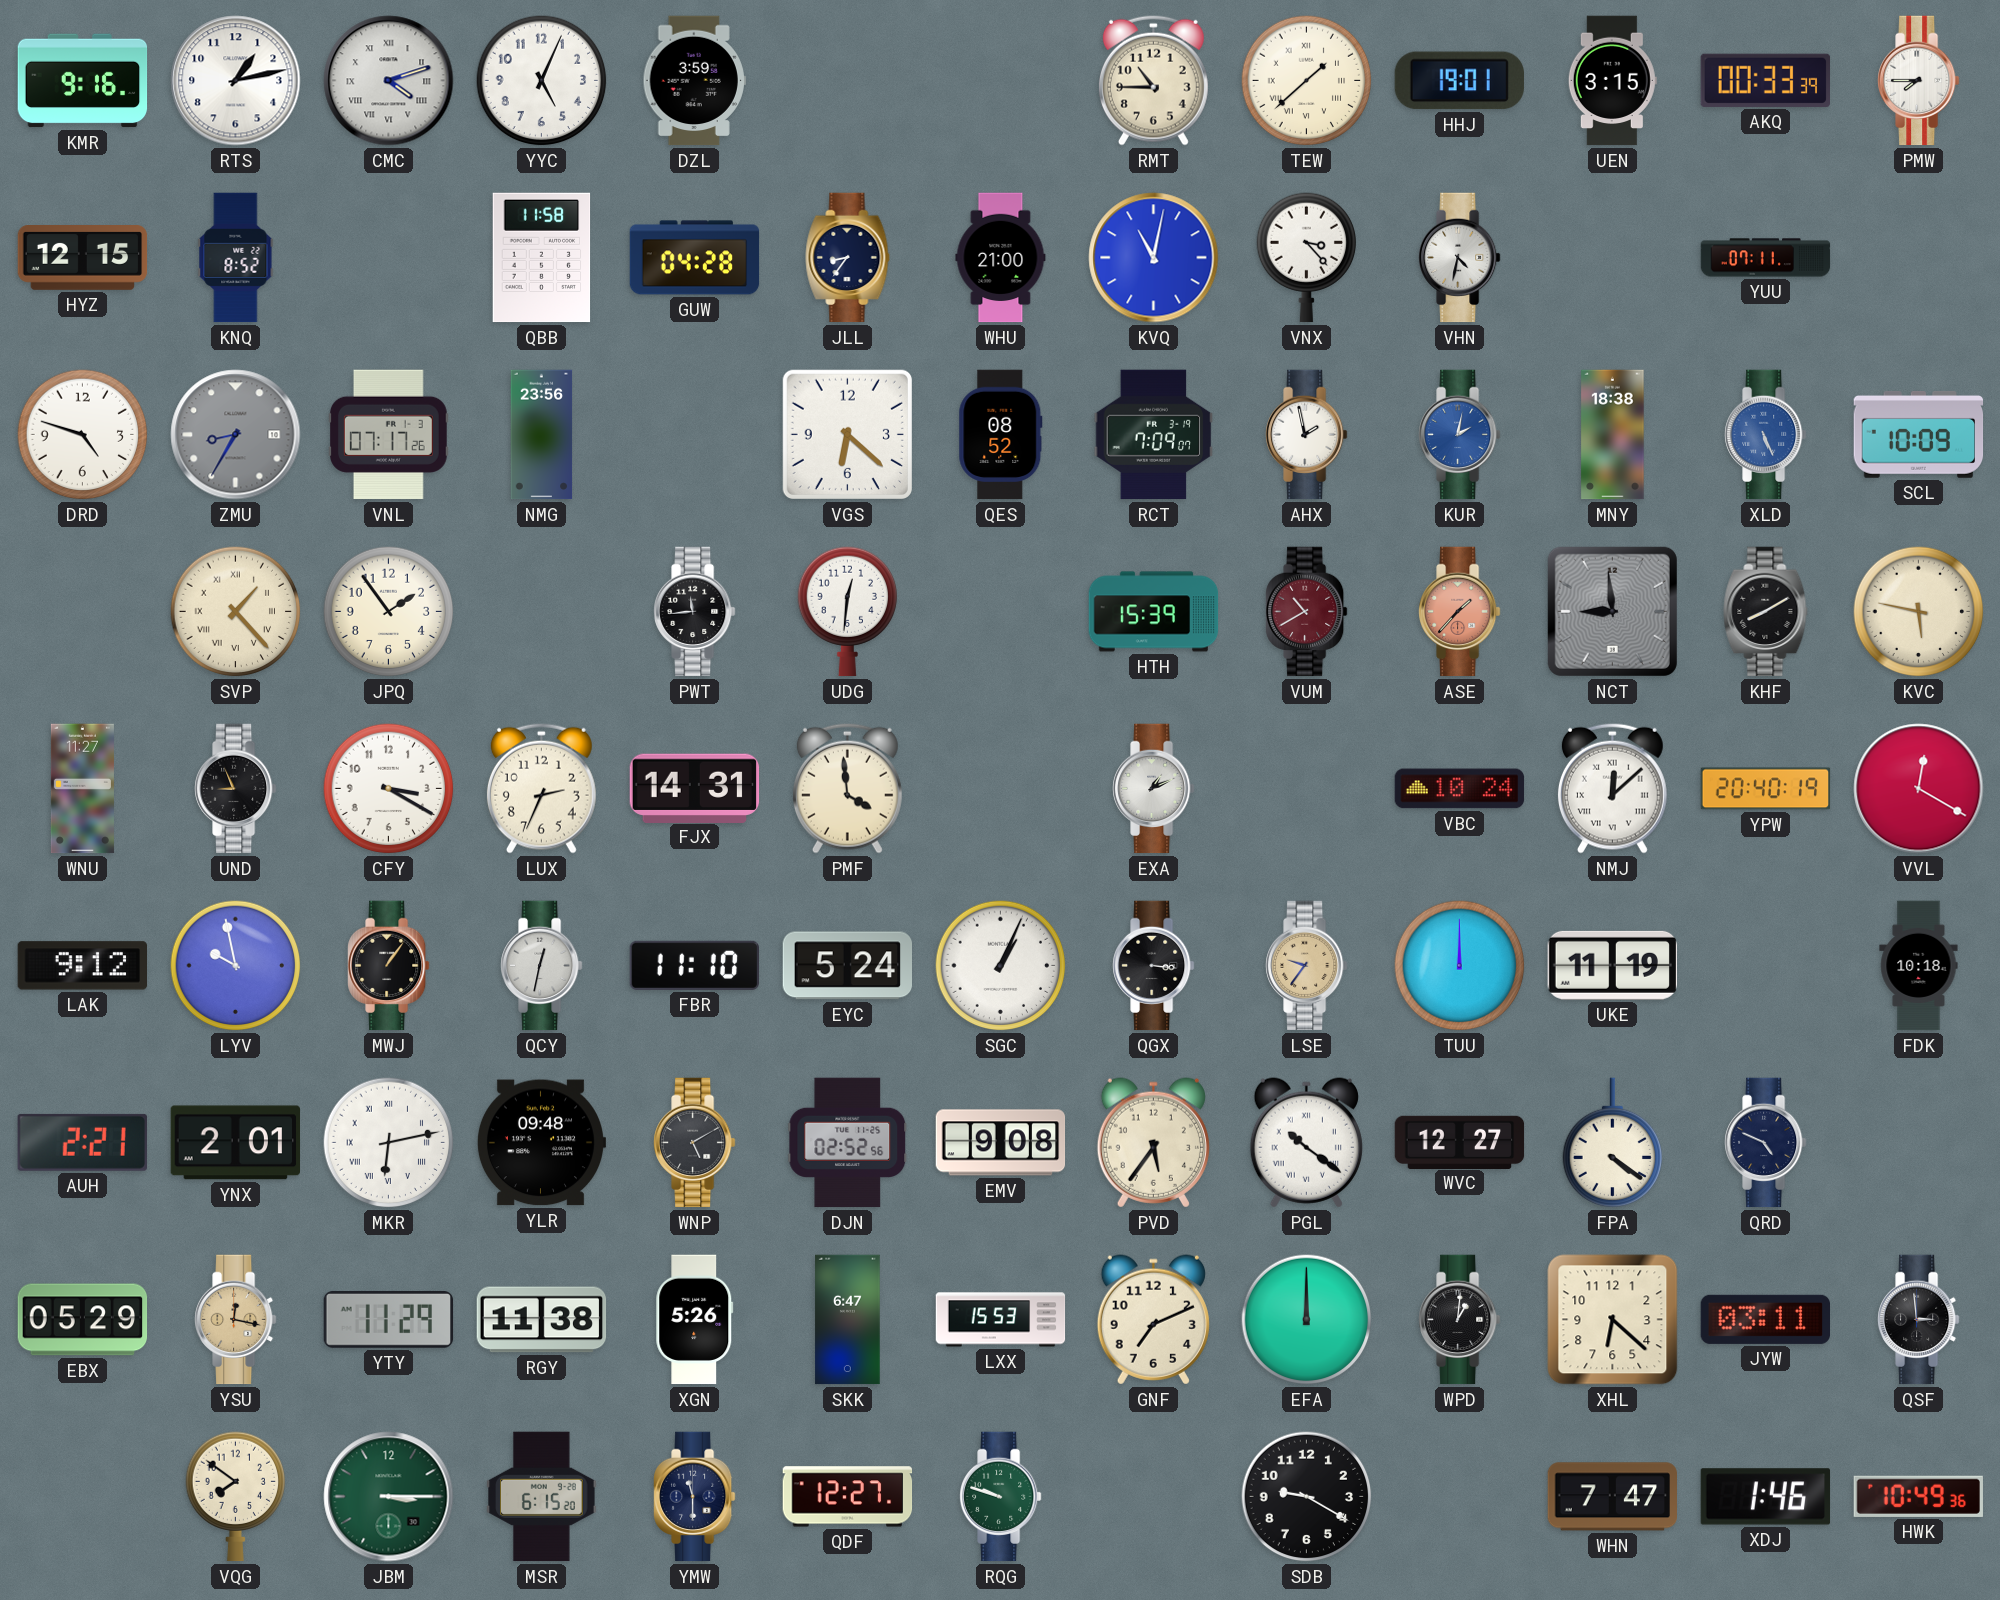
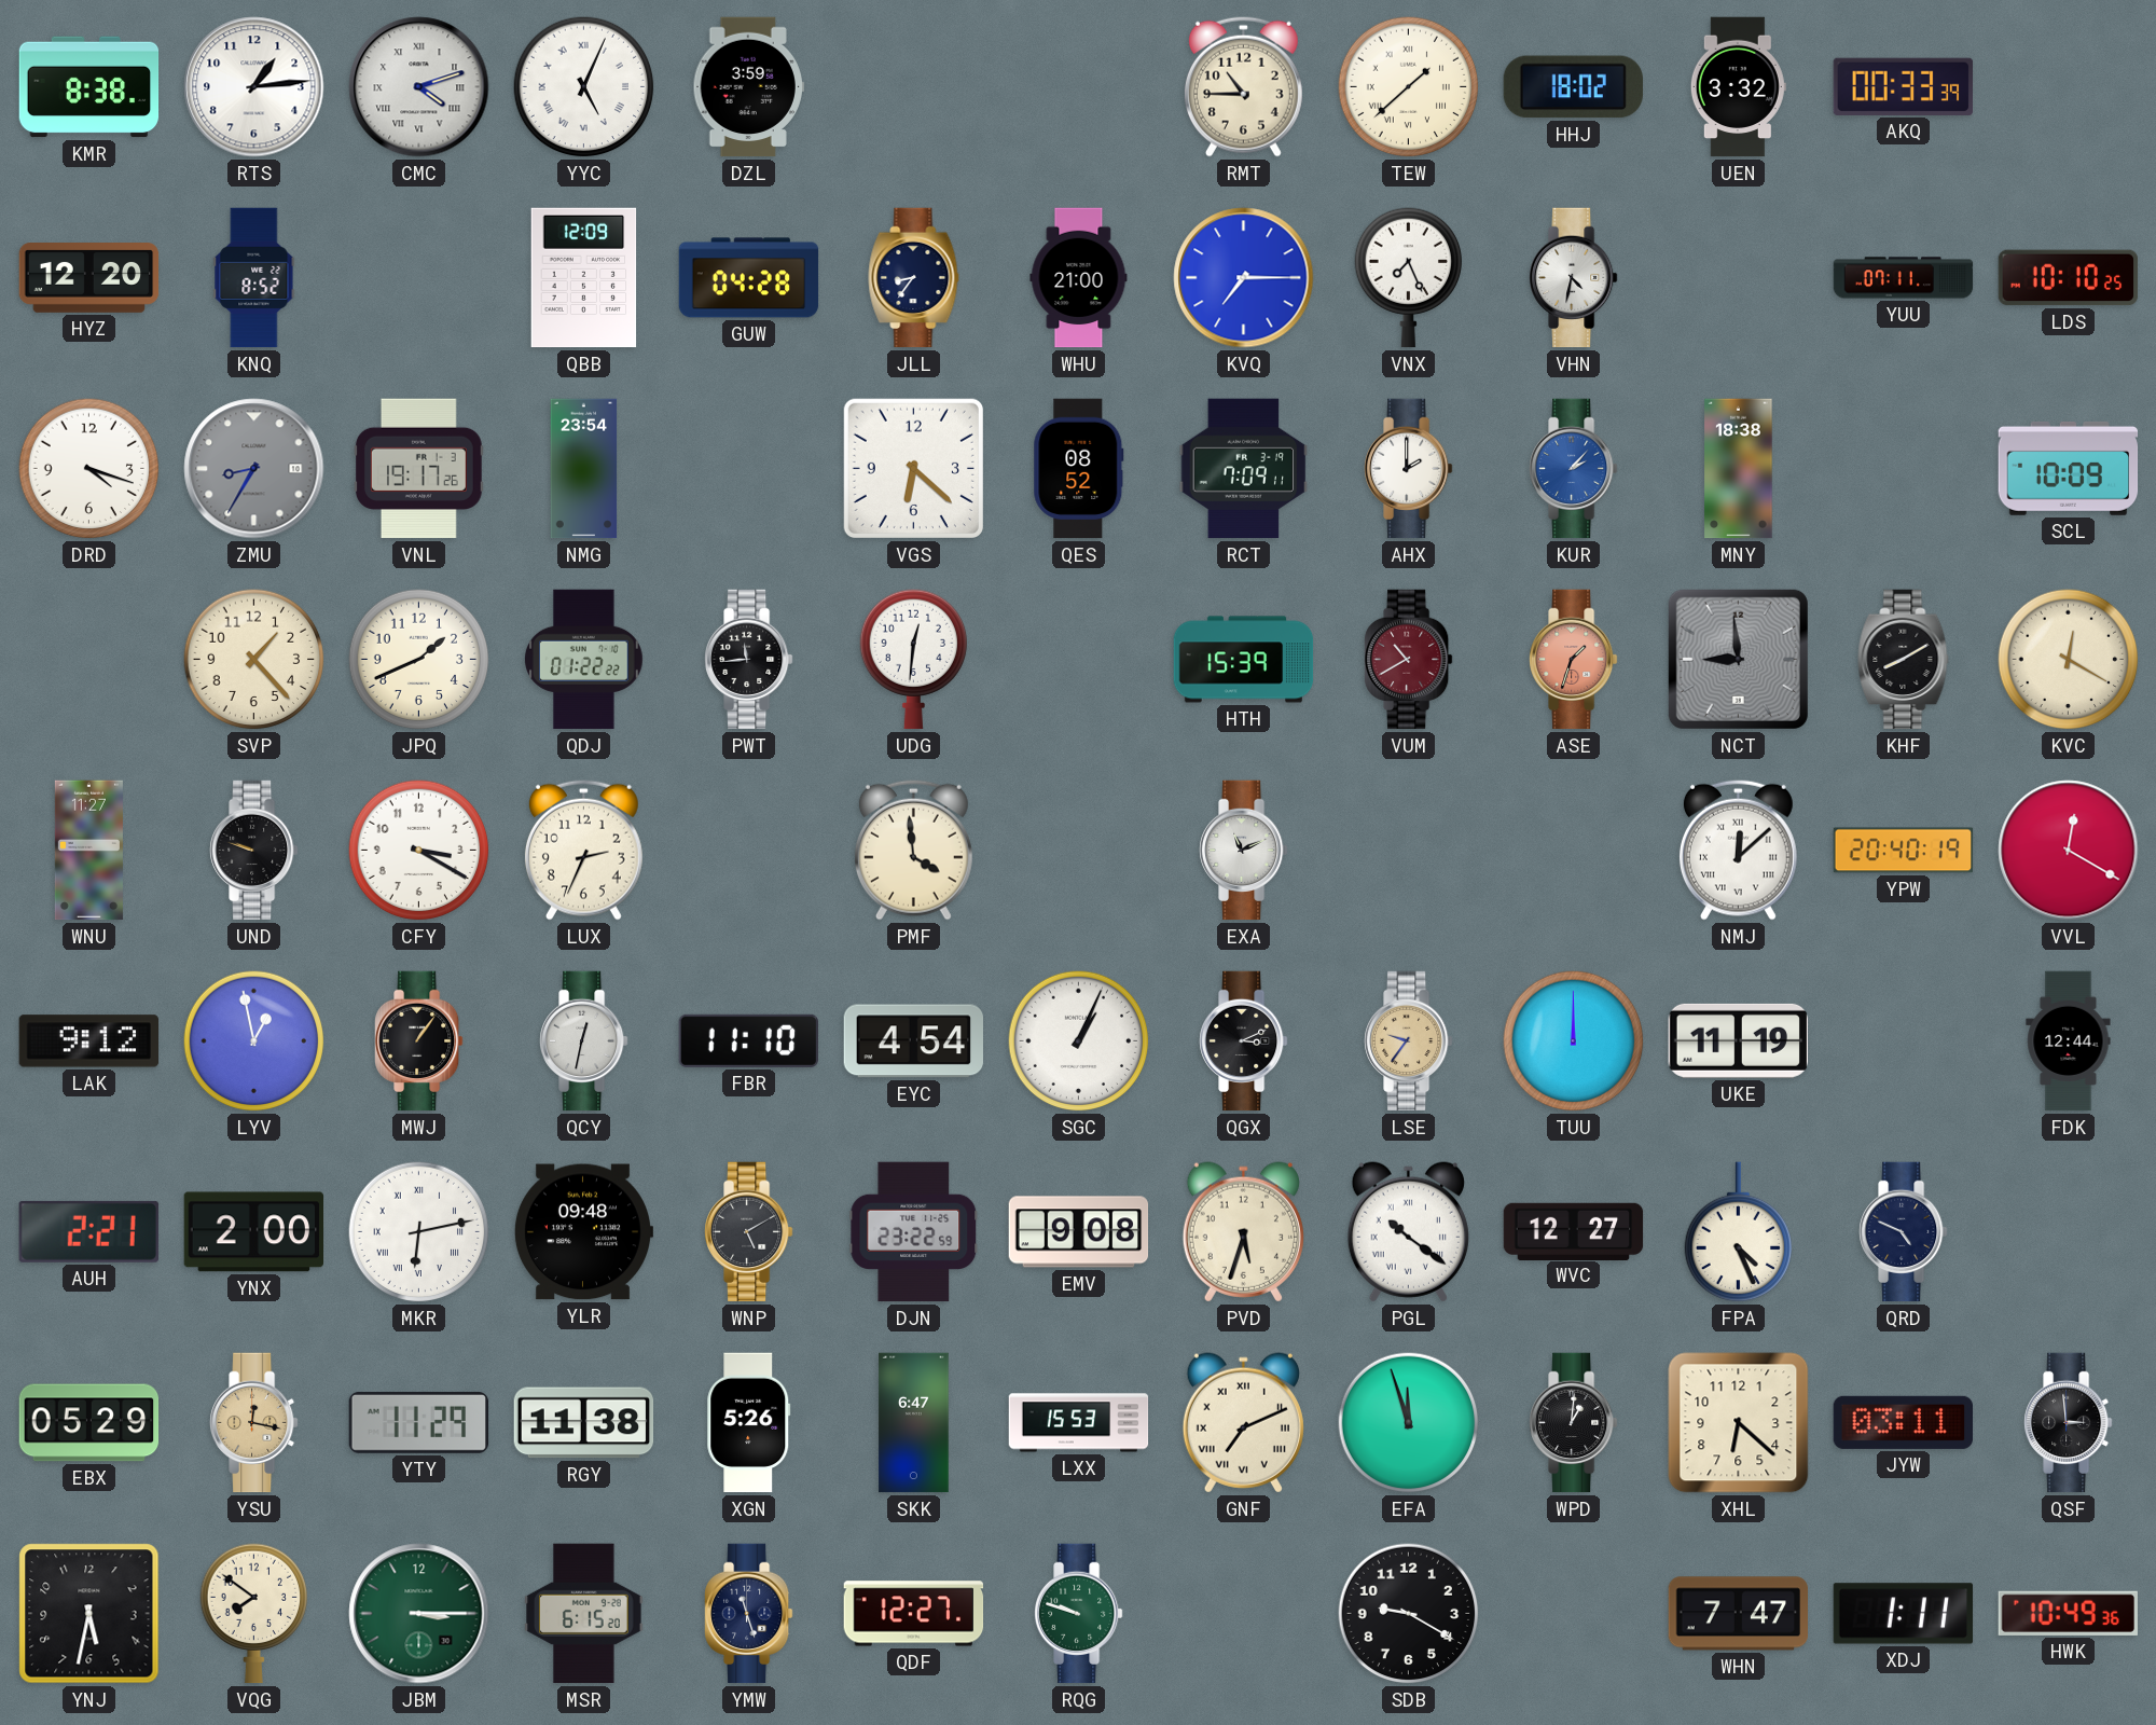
KMR: 9:16 -> 8:38 (89, 87)
RTS: 1:13 -> 1:14 (254, 87)
YYC numerals: Arabic -> Roman (584, 87)
HHJ: 19:01 -> 18:02 (1573, 87)
UEN: 3:15 -> 3:32 (1738, 87)
PMW: 7:45 -> none (1919, 81)
HYZ: 12:15 -> 12:20 (89, 278)
QBB: 11:58 -> 12:09 (584, 278)
KVQ: 11:02 -> 7:15 (1244, 278)
VNX: 3:23 -> 7:26 (1408, 278)
LDS: none -> 10:10 (2069, 278)
DRD: 4:48 -> 4:18 (89, 469)
VNL: 07:17 -> 19:17 (419, 469)
NMG: 23:56 -> 23:54 (584, 469)
RCT: 7:09:07 -> 7:09:11 (1244, 469)
AHX: 1:58 -> 2:00 (1409, 469)
KUR: 2:02 -> 2:07 (1574, 469)
XLD: 5:26 -> none (1766, 435)
SVP numerals: Roman -> Arabic (254, 660)
JPQ: 1:54 -> 1:41 (419, 660)
QDJ: none -> 01:22 (584, 660)
ASE: 1:37 -> 1:33 (1574, 660)
KVC: 5:47 -> 12:20 (2069, 660)
UND: 8:56 -> 9:48 (254, 851)
FJX: 14:31 -> none (695, 788)
EXA: 1:11 -> 11:11 (1244, 851)
VBC: 10:24 -> none (1460, 789)
LYV: 9:58 -> 12:58 (254, 1041)
EYC: 5:24 -> 4:54 (914, 1041)
QGX: 3:16 -> 3:11 (1244, 1041)
FDK: 10:18 -> 12:44 (2069, 1041)
YNX: 2:01 -> 2:00 (254, 1232)
DJN: 02:52 -> 23:22 (914, 1232)
PVD: 5:36 -> 5:33 (1243, 1232)
FPA: 4:21 -> 4:26 (1738, 1232)
GNF numerals: Arabic -> Roman (1243, 1423)
EFA: 12:00 -> 11:57 (1409, 1423)
YNJ: none -> 5:32 (89, 1614)
YMW: 11:30 -> 11:27 (749, 1614)
XDJ: 1:46 -> 1:11 (1904, 1614)
